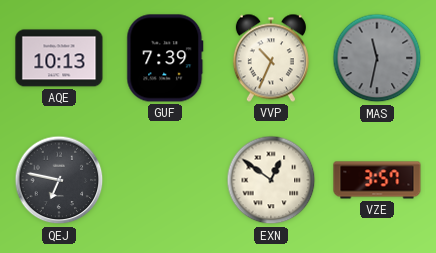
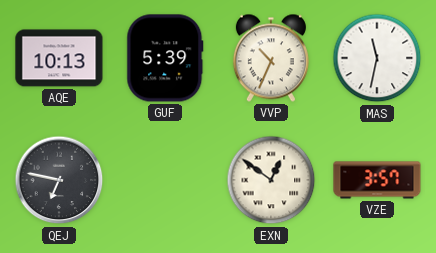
GUF: 7:39 -> 5:39 (165, 58)
MAS dial: grey -> white (377, 58)
